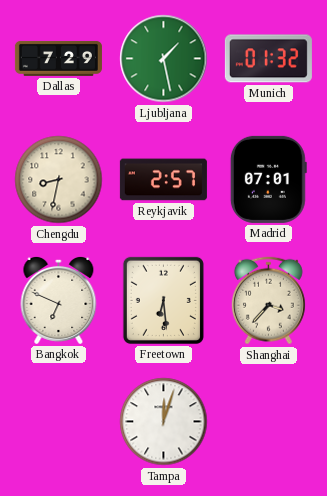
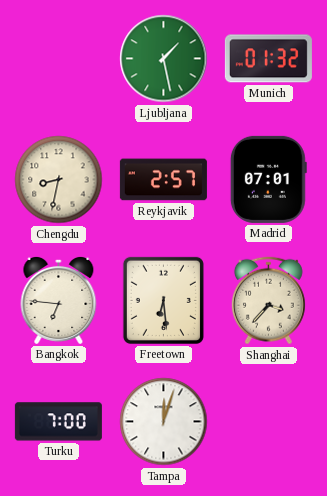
Dallas: 7:29 -> none (58, 58)
Bangkok: 6:49 -> 6:46 (59, 300)
Turku: none -> 7:00 (58, 422)
